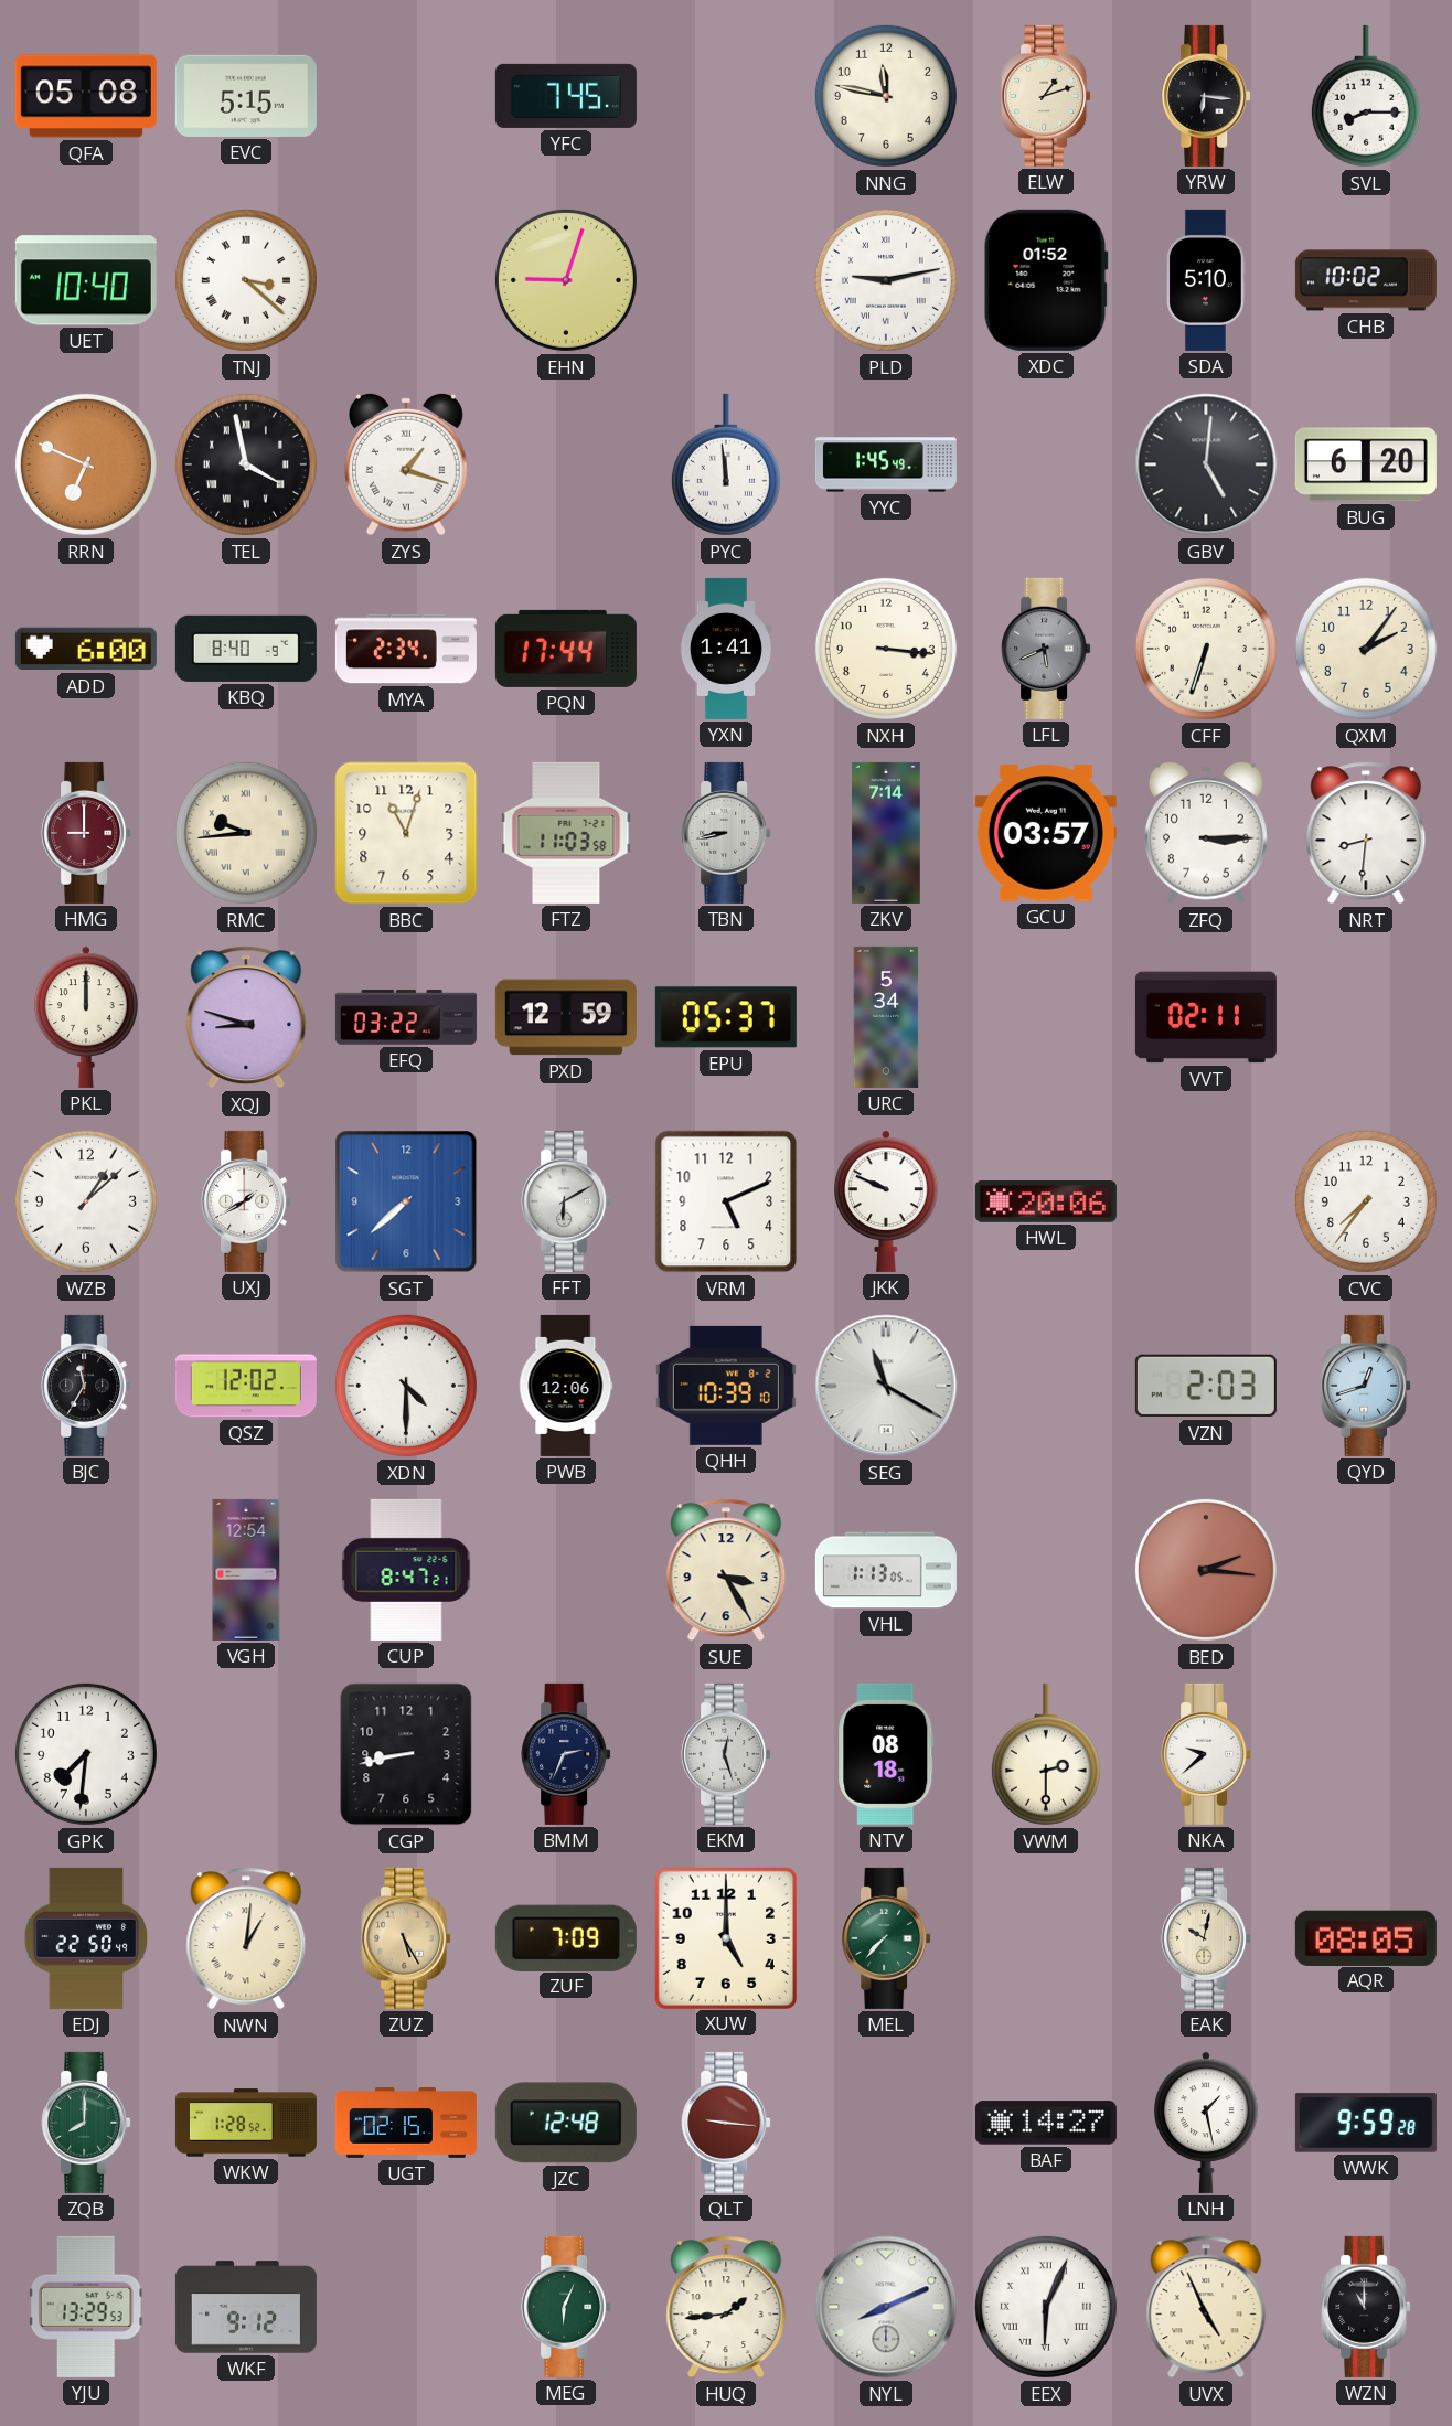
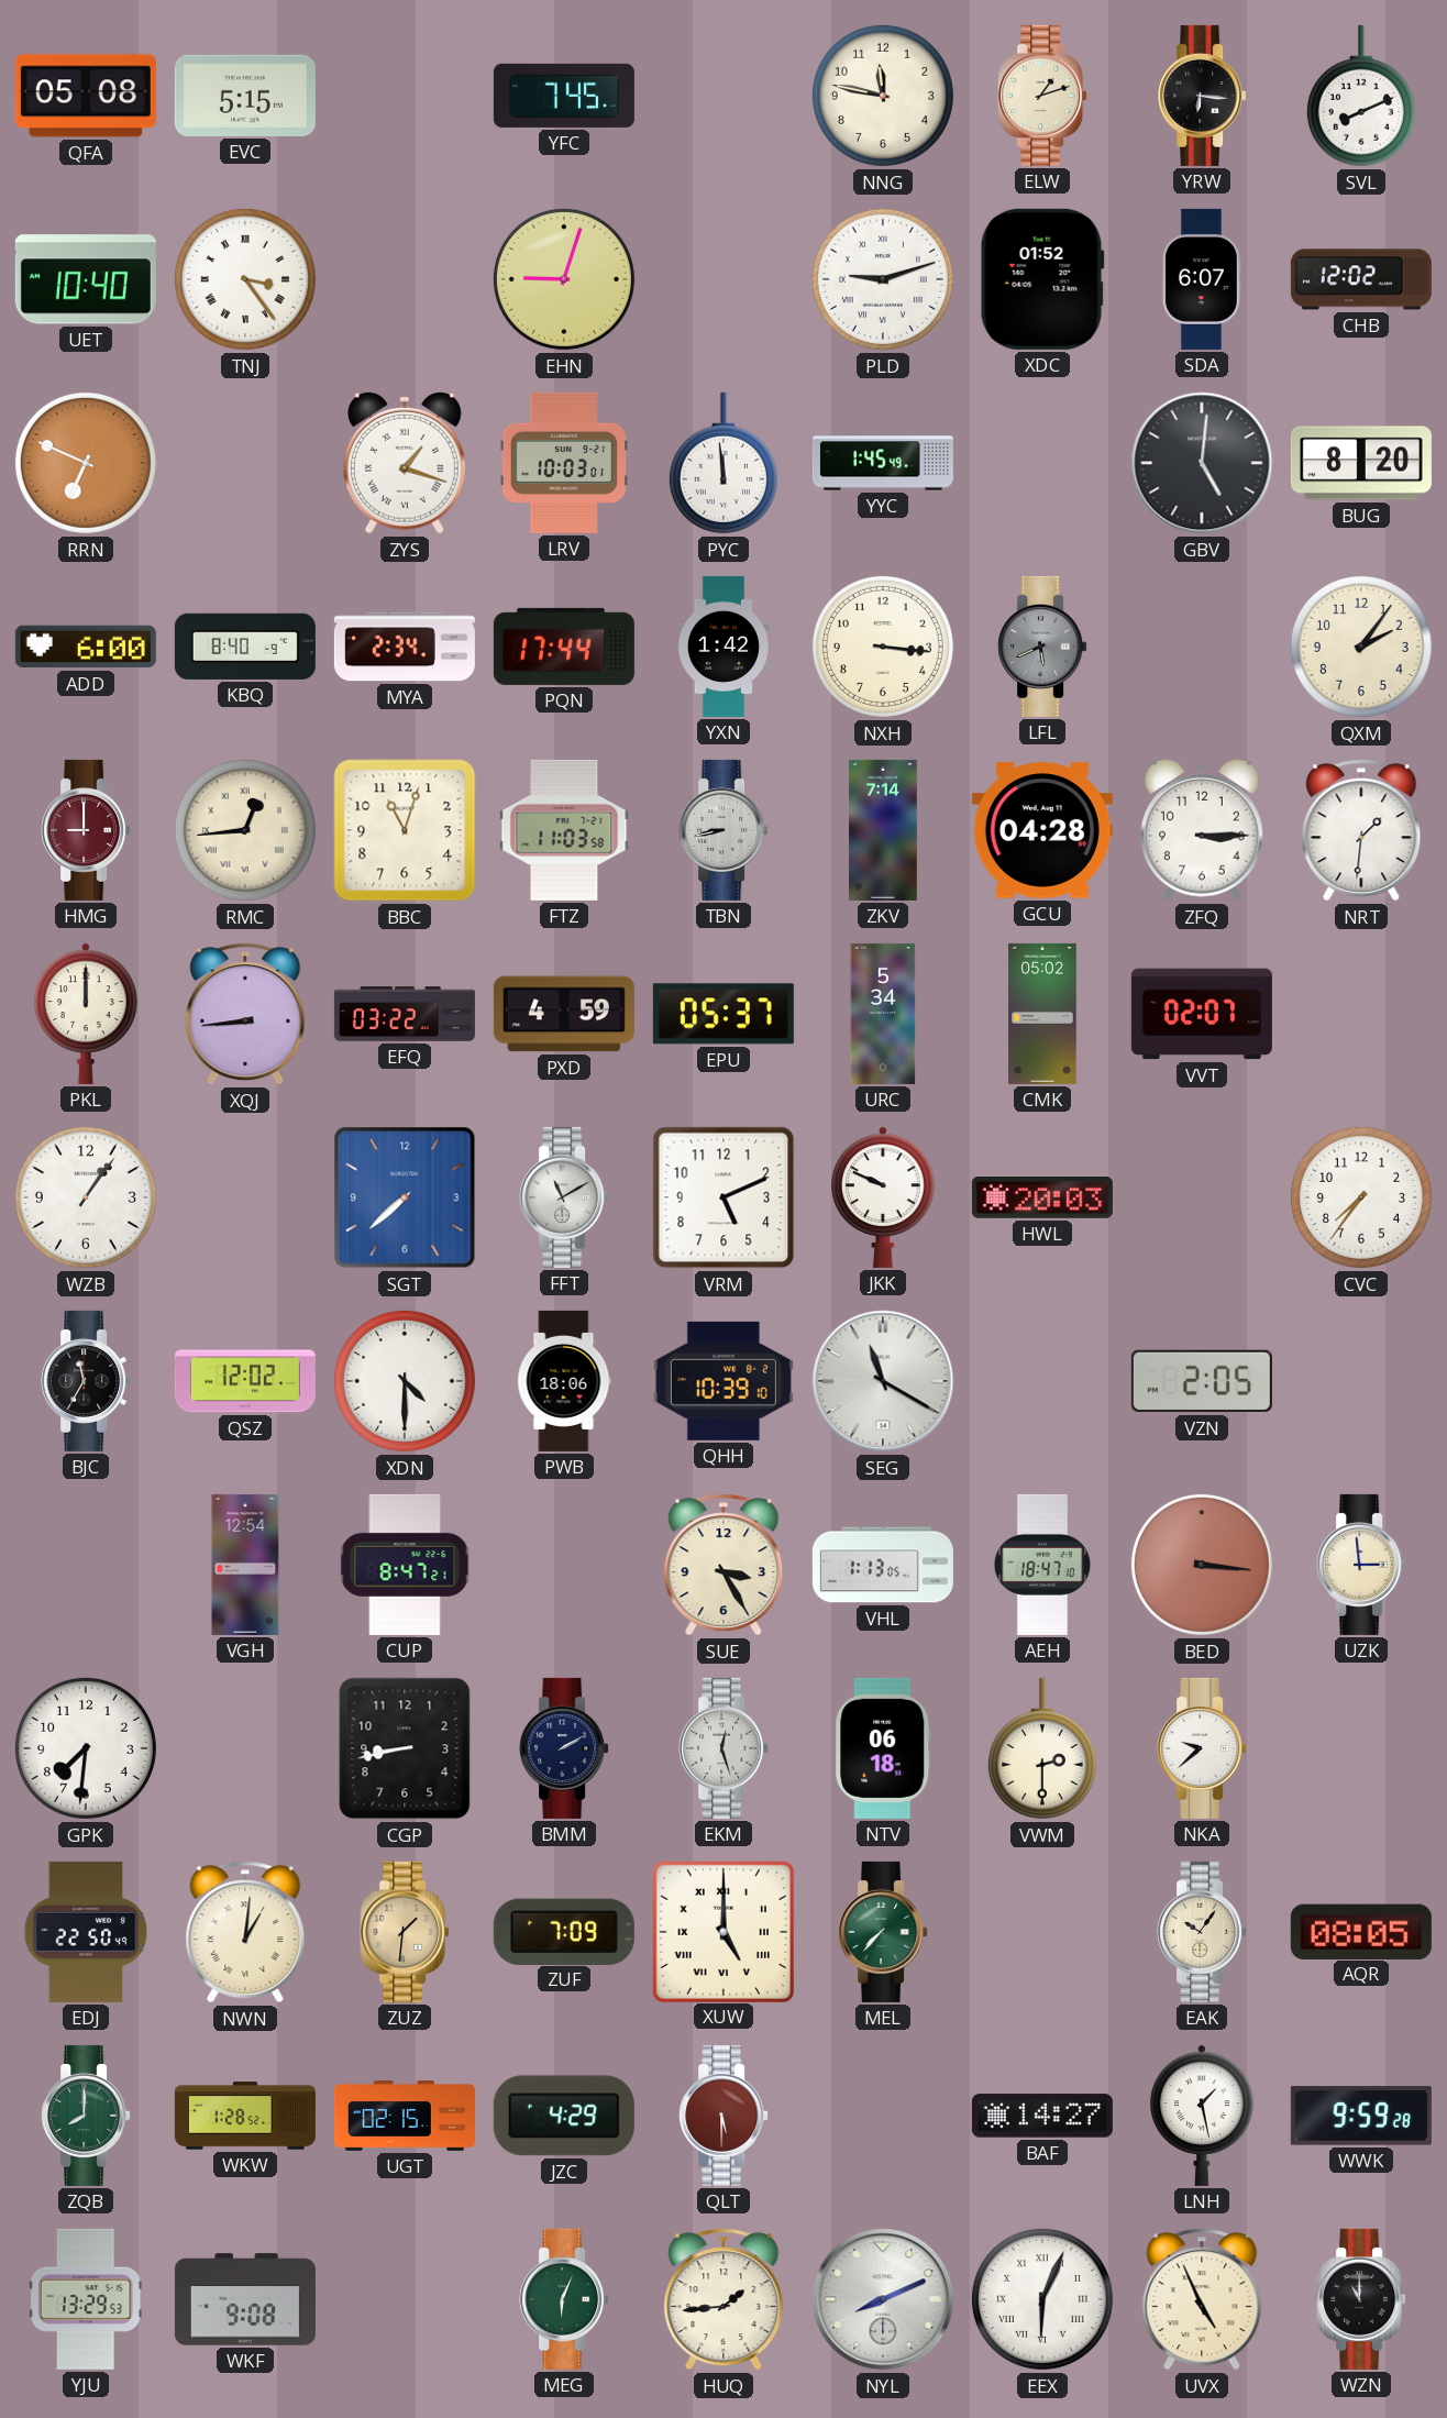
SVL: 8:15 -> 8:11 (1361, 96)
TNJ: 3:22 -> 3:24 (245, 279)
PLD: 9:13 -> 9:12 (883, 279)
SDA: 5:10 -> 6:07 (1203, 279)
CHB: 10:02 -> 12:02 (1361, 279)
TEL: 3:58 -> none (246, 464)
LRV: none -> 10:03 (563, 463)
BUG: 6:20 -> 8:20 (1361, 463)
YXN: 1:41 -> 1:42 (723, 647)
CFF: 6:33 -> none (1206, 649)
RMC: 9:44 -> 12:44 (245, 830)
GCU: 03:57 -> 04:28 (1042, 830)
NRT: 8:31 -> 1:31 (1361, 830)
XQJ: 8:48 -> 8:44 (245, 1014)
PXD: 12:59 -> 4:59 (564, 1014)
CMK: none -> 05:02 (1042, 1014)
VVT: 02:11 -> 02:07 (1202, 1014)
WZB: 1:08 -> 1:06 (86, 1197)
UXJ: 1:40 -> none (246, 1201)
FFT: 6:10 -> 11:10 (564, 1197)
HWL: 20:06 -> 20:03 (1042, 1199)
PWB: 12:06 -> 18:06 (564, 1381)
VZN: 2:03 -> 2:05 (1202, 1381)
QYD: 12:42 -> none (1366, 1386)
AEH: none -> 18:47 (1042, 1565)
BED: 2:16 -> 3:16 (1202, 1565)
UZK: none -> 2:59 (1361, 1565)
BMM: 2:34 -> 2:10 (564, 1748)
NTV: 08:18 -> 06:18 (883, 1748)
ZUZ: 5:25 -> 1:31 (405, 1932)
XUW numerals: Arabic -> Roman (722, 1931)
EAK: 10:02 -> 10:06 (1202, 1932)
JZC: 12:48 -> 4:29 (564, 2116)
QLT: 9:16 -> 5:30 (723, 2116)
WKF: 9:12 -> 9:08 (245, 2299)
